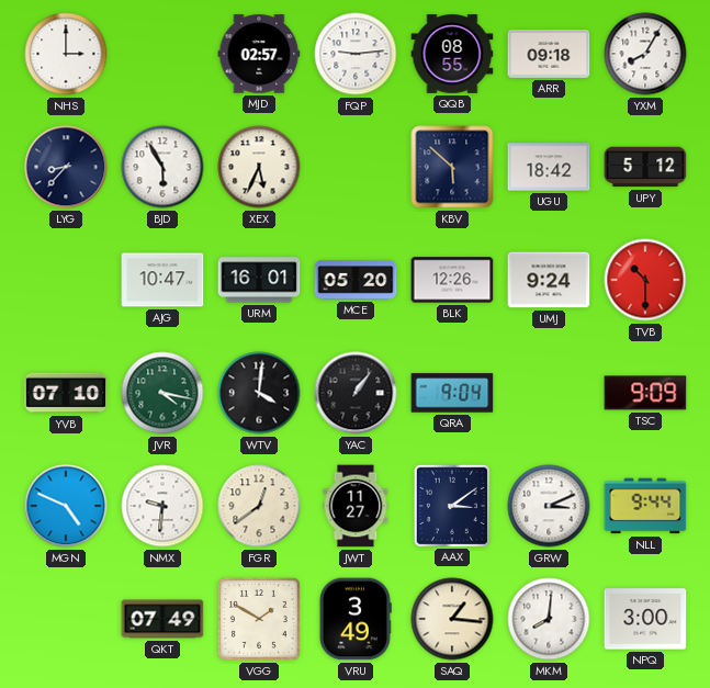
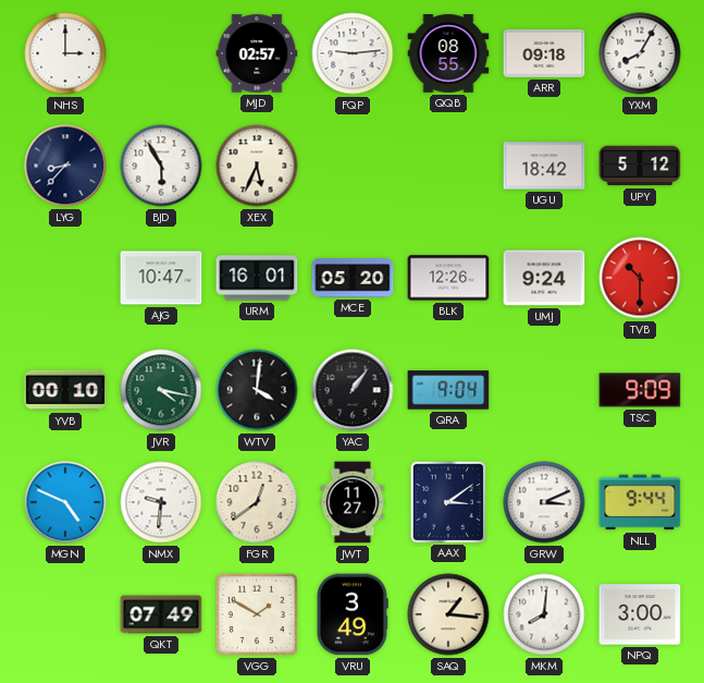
KBV: 5:52 -> none (452, 167)
YVB: 07:10 -> 00:10 (65, 390)
